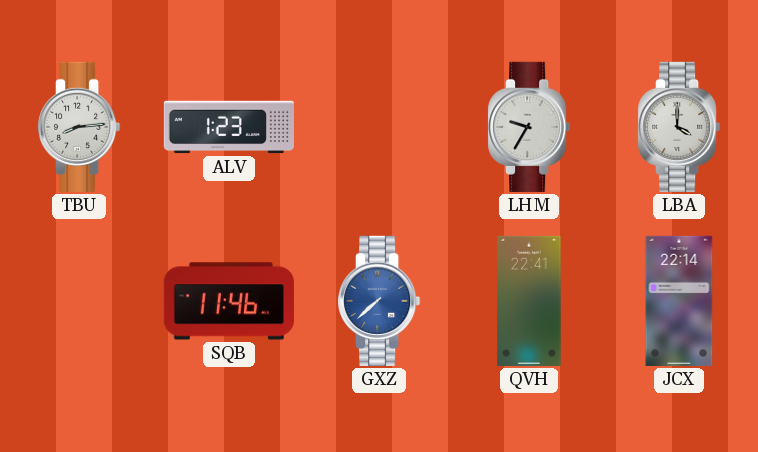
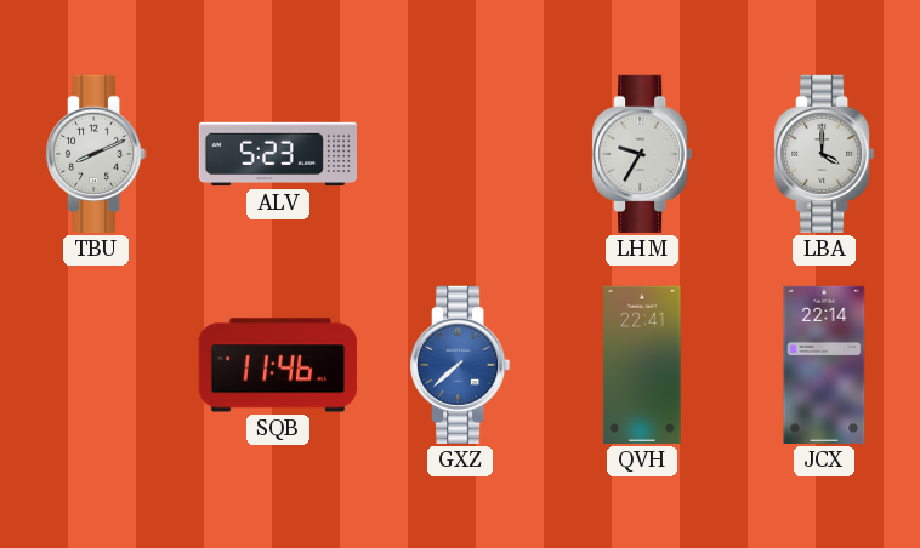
TBU: 8:14 -> 8:11 (96, 154)
ALV: 1:23 -> 5:23 (277, 154)
